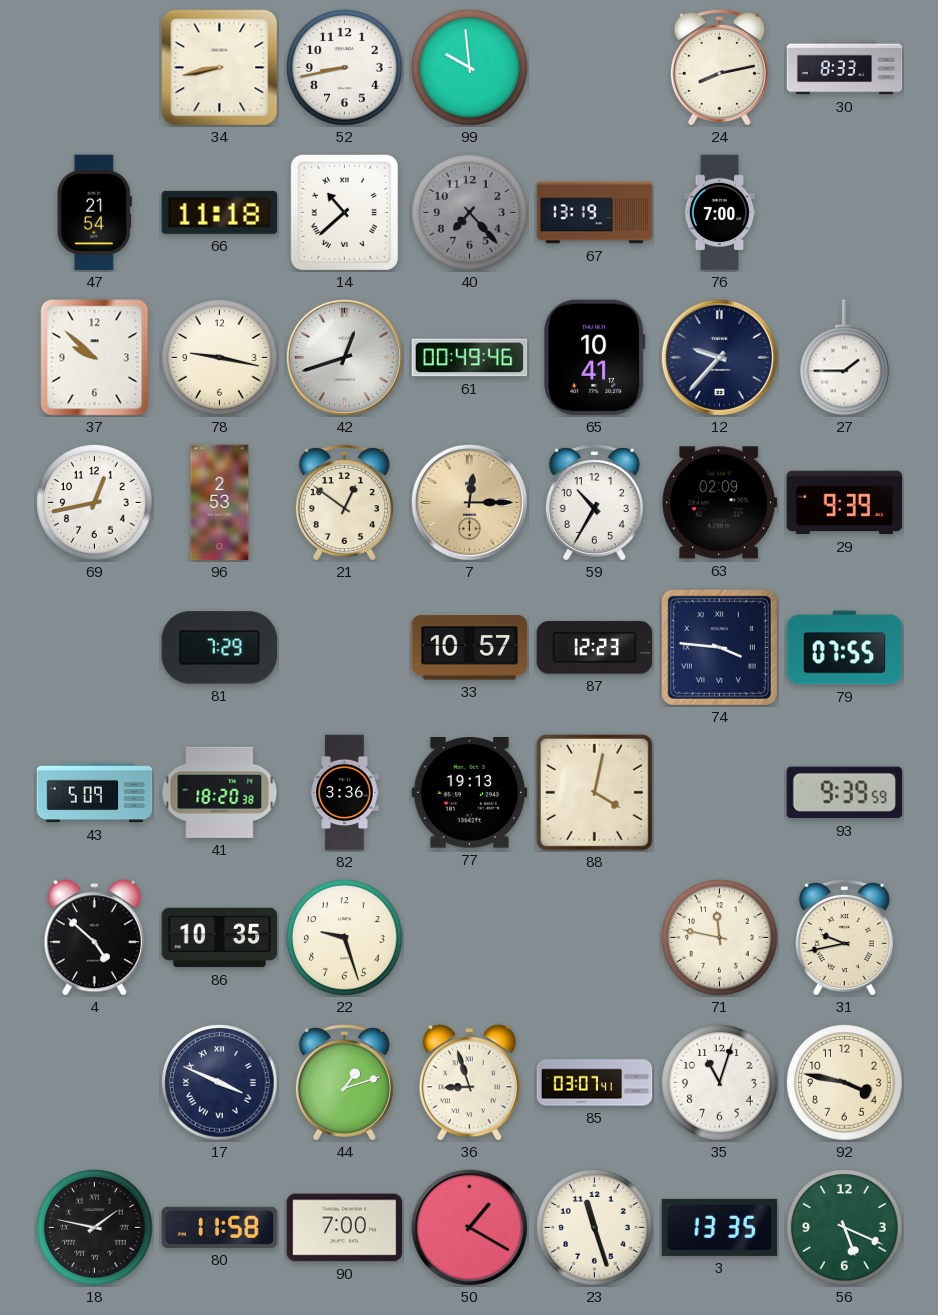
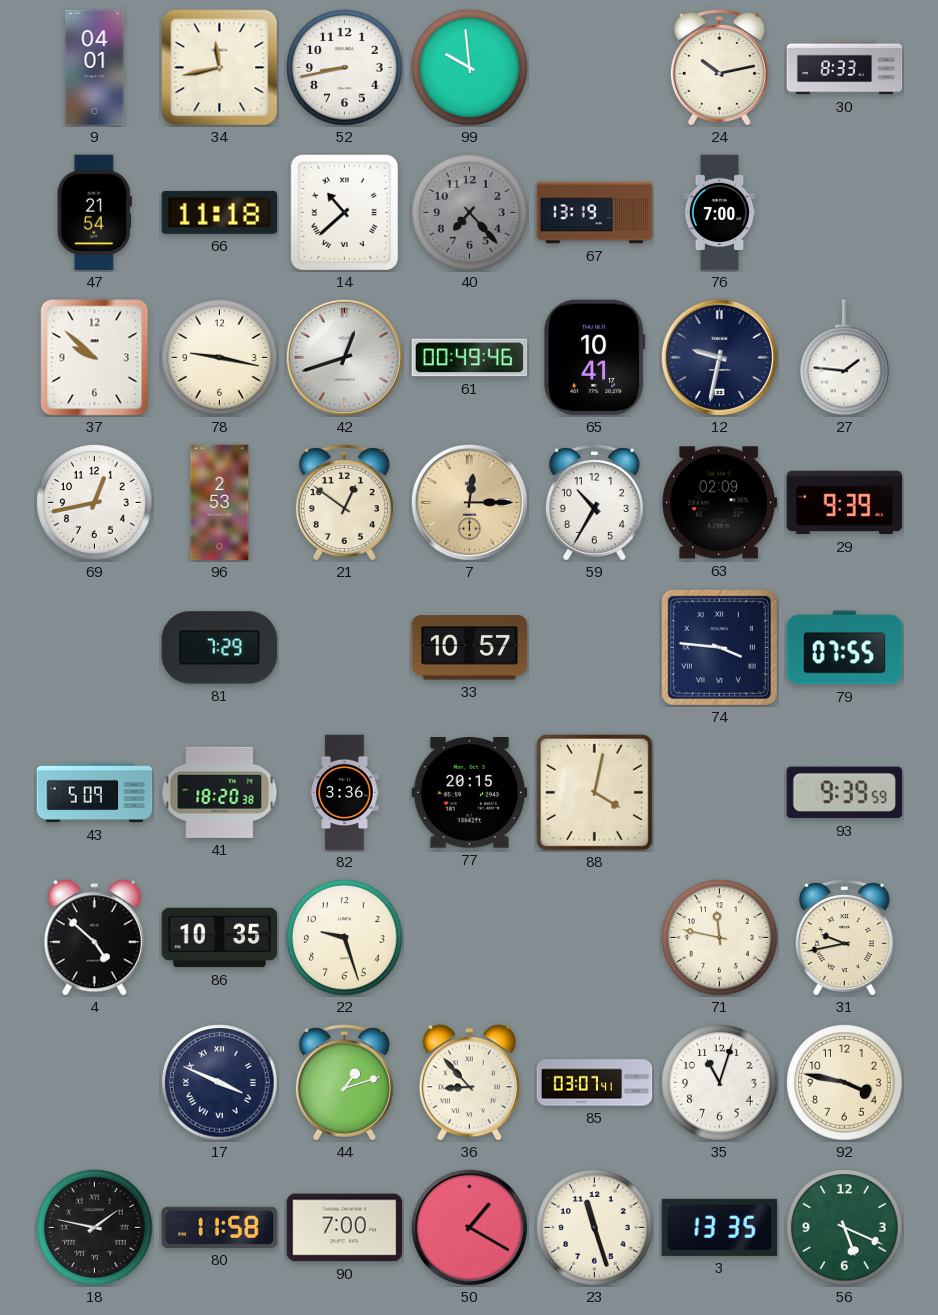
9: none -> 04:01 (95, 68)
34: 8:43 -> 11:43 (220, 68)
24: 8:13 -> 10:13 (719, 68)
12: 9:37 -> 9:32 (719, 357)
27: 1:45 -> 1:46 (845, 358)
87: 12:23 -> none (595, 648)
77: 19:13 -> 20:15 (470, 793)
36: 8:57 -> 8:53 (469, 1083)
